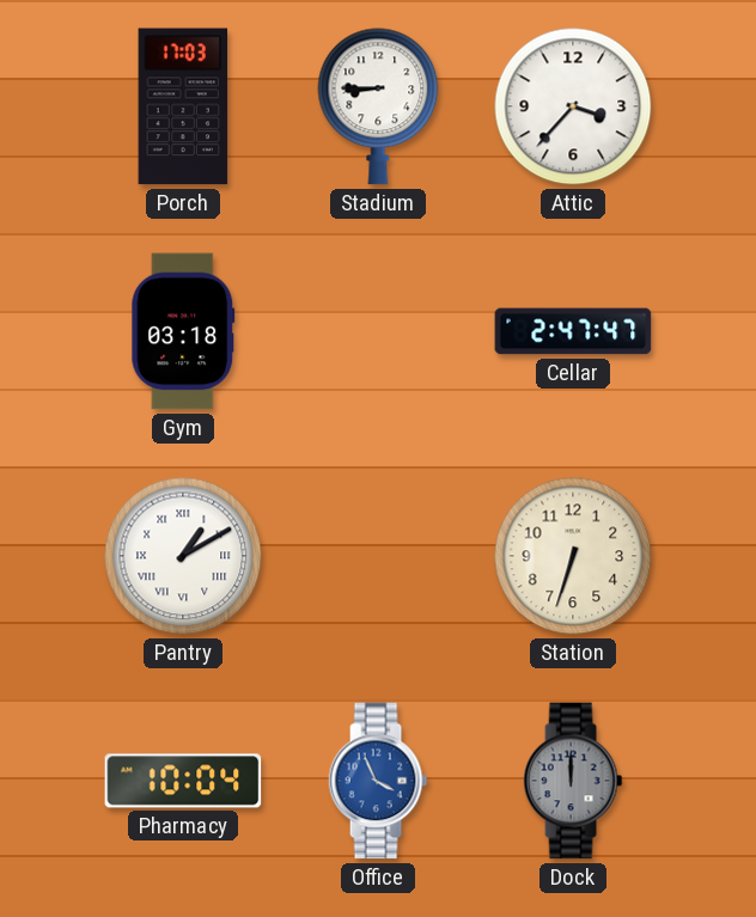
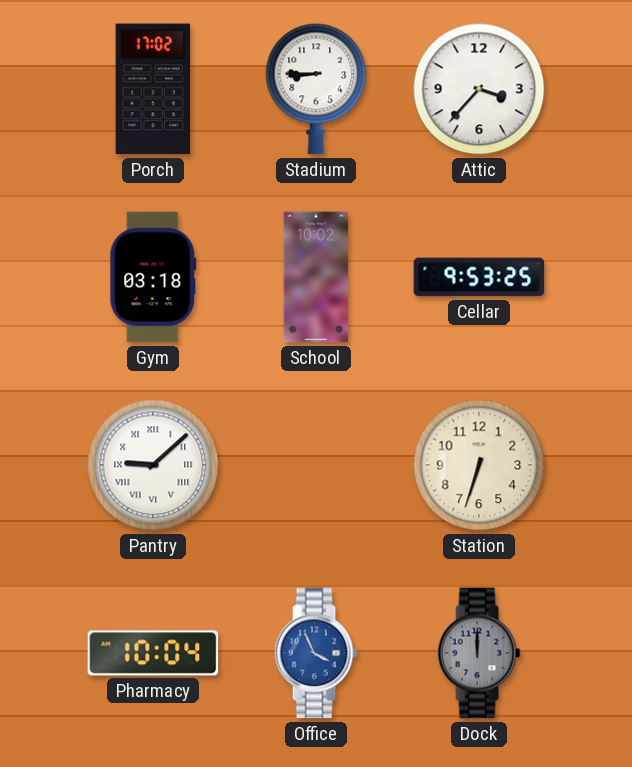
Porch: 17:03 -> 17:02 (153, 89)
School: none -> 10:02 (316, 277)
Cellar: 2:47 -> 9:53 (479, 277)
Pantry: 1:10 -> 9:08 (153, 465)
